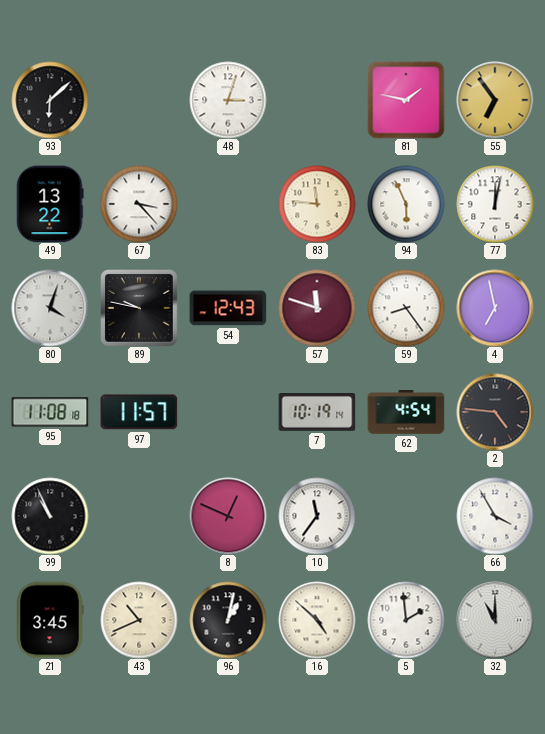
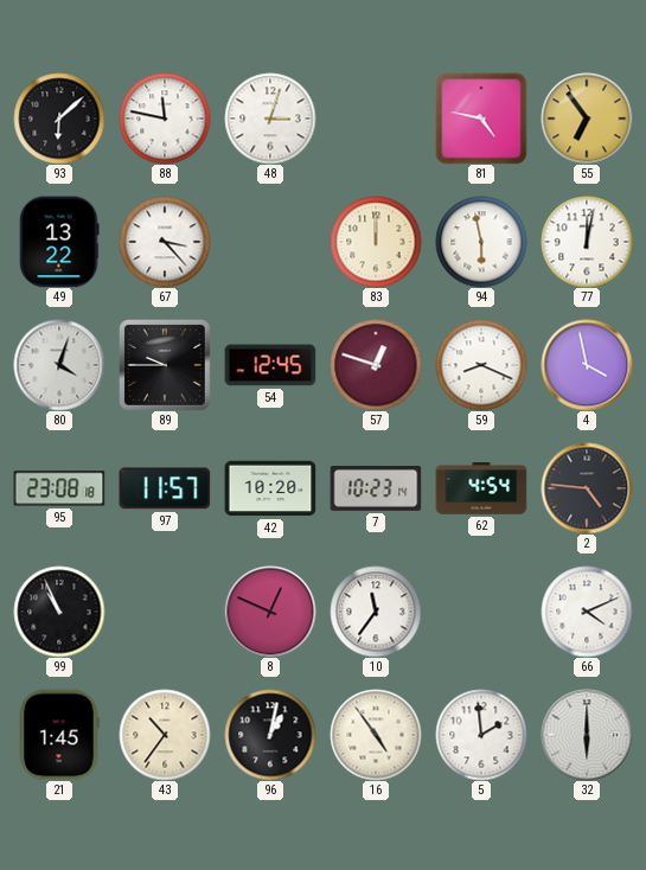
88: none -> 11:47 (165, 119)
81: 1:47 -> 4:47 (481, 119)
83: 11:46 -> 12:00 (376, 242)
94: 5:56 -> 5:58 (481, 242)
89: 9:47 -> 9:45 (165, 365)
54: 12:43 -> 12:45 (270, 365)
57: 11:48 -> 12:48 (376, 365)
59: 8:24 -> 8:19 (481, 365)
4: 6:58 -> 3:58 (587, 365)
95: 11:08 -> 23:08 (59, 488)
42: none -> 10:20 (270, 488)
7: 10:19 -> 10:23 (376, 490)
66: 3:55 -> 4:11 (587, 612)
21: 3:45 -> 1:45 (59, 735)
43: 10:41 -> 10:36 (165, 735)
16: 4:52 -> 4:54 (376, 735)
32: 11:00 -> 6:00 (587, 735)
